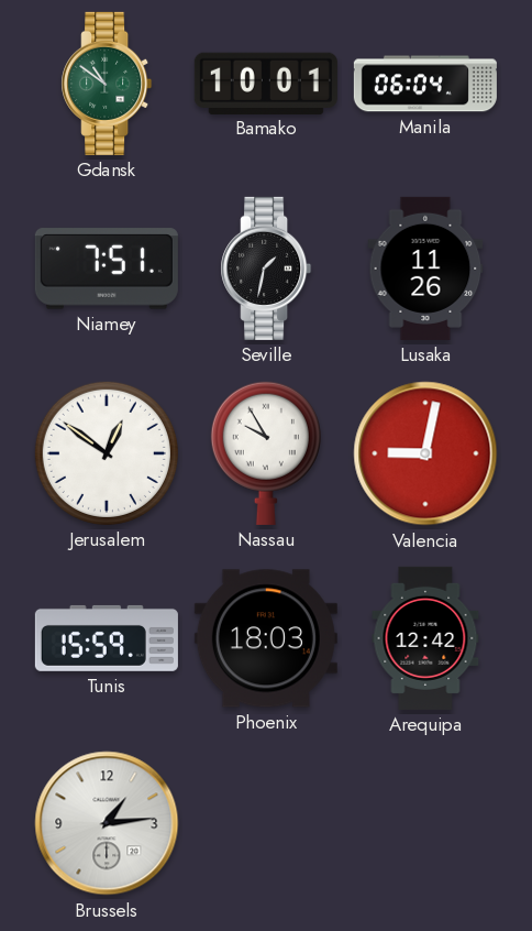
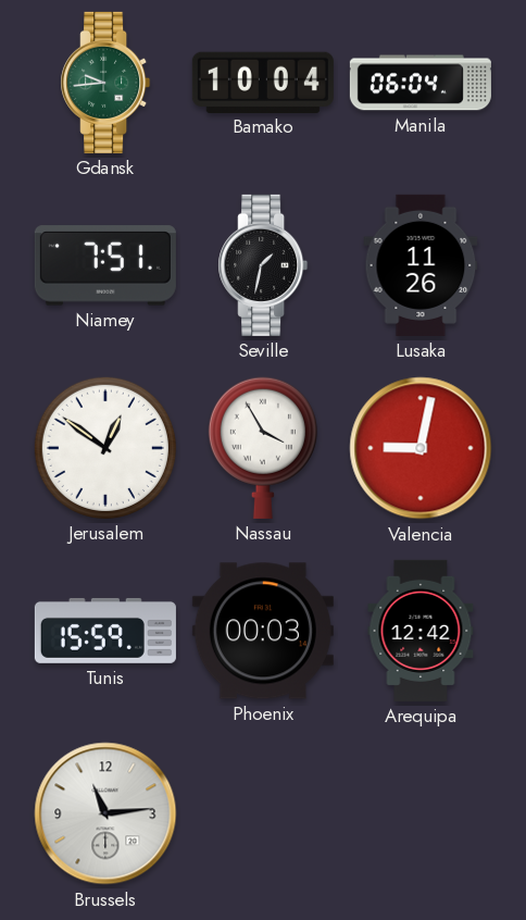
Gdansk: 10:51 -> 9:44 (105, 83)
Bamako: 10:01 -> 10:04 (263, 82)
Nassau: 9:55 -> 3:55 (263, 448)
Phoenix: 18:03 -> 00:03 (263, 631)
Brussels: 1:14 -> 11:14 (105, 813)
